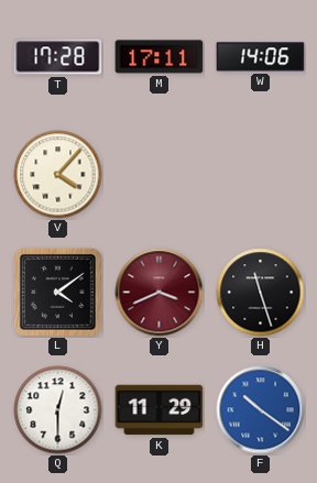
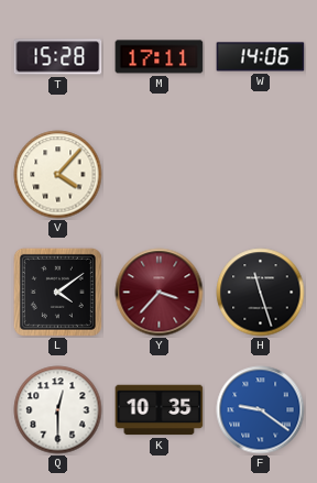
T: 17:28 -> 15:28 (58, 57)
Y: 3:41 -> 3:37 (160, 293)
K: 11:29 -> 10:35 (160, 410)
F: 10:21 -> 9:21 (261, 410)
